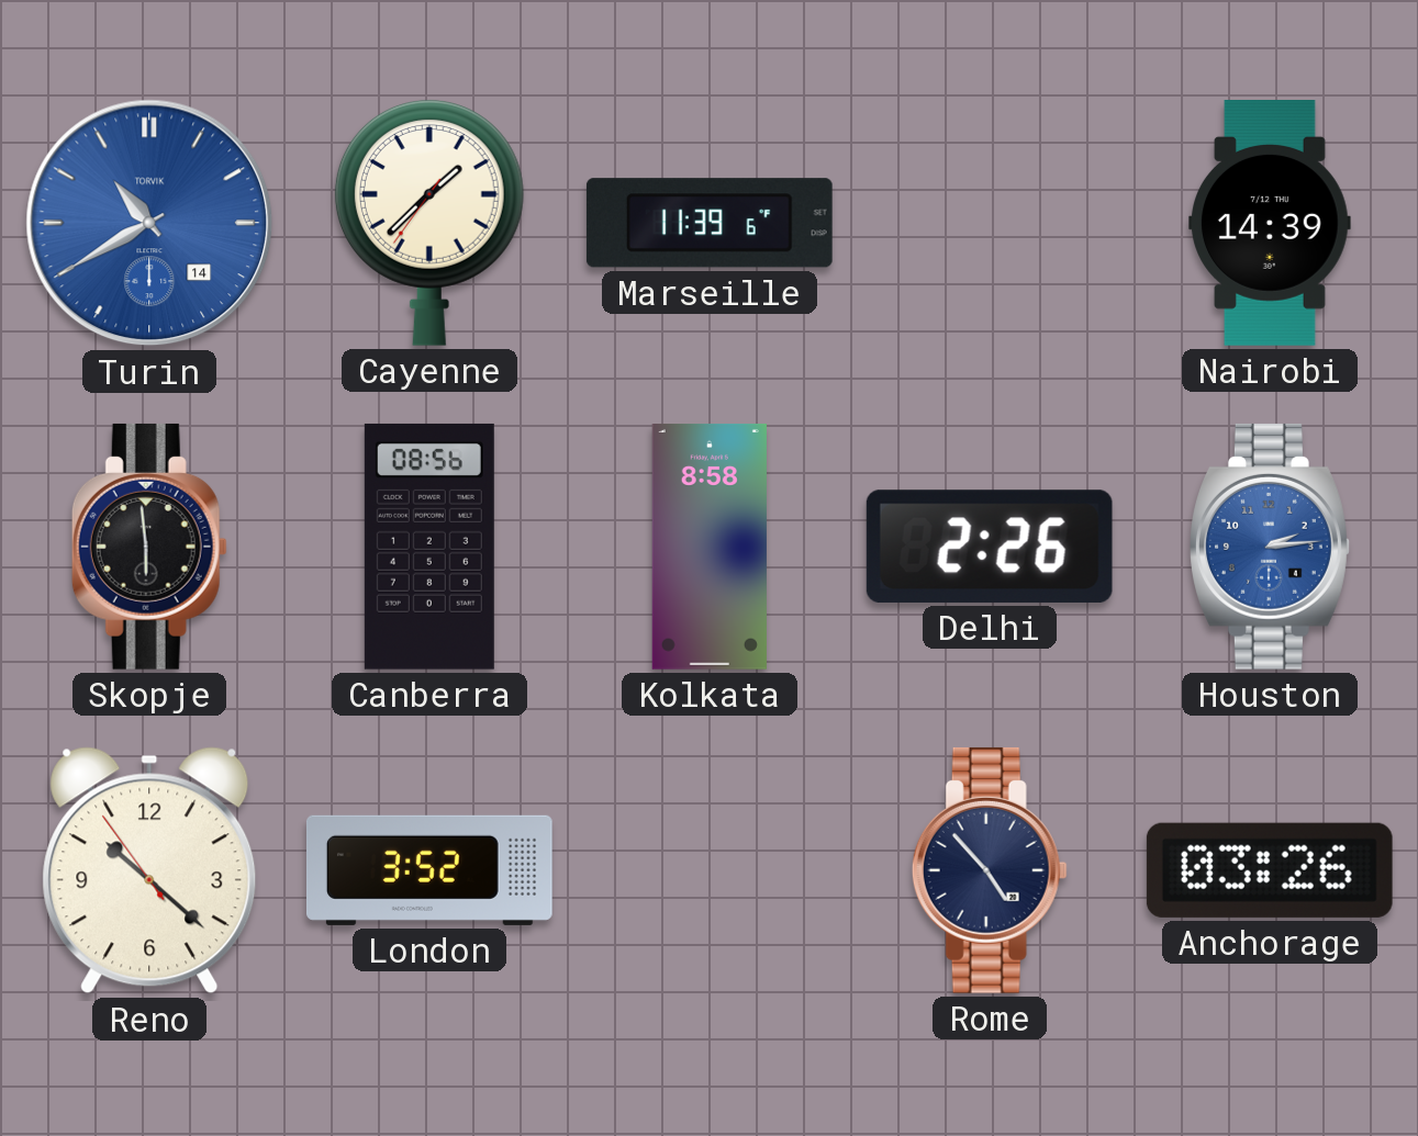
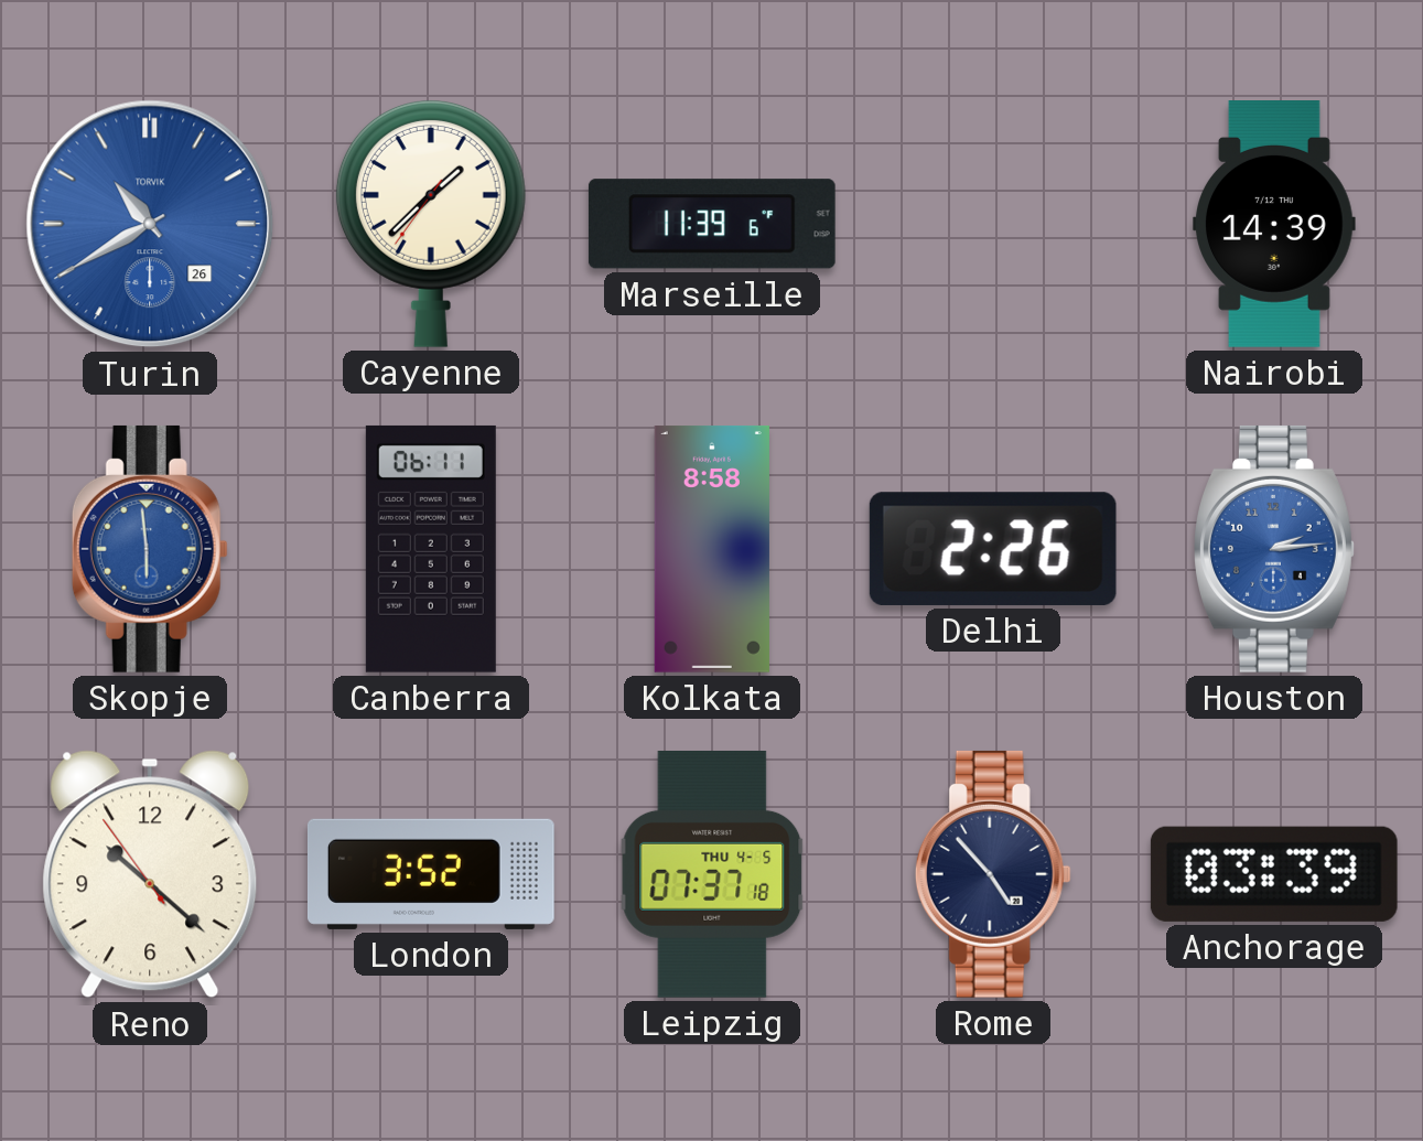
Turin date: 14 -> 26 (150, 224)
Skopje dial: black -> blue (150, 549)
Canberra: 08:56 -> 06:11 (431, 549)
Leipzig: none -> 07:37 (712, 874)
Anchorage: 03:26 -> 03:39 (1274, 874)
